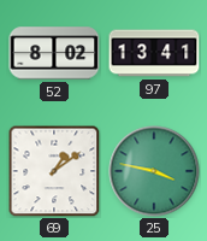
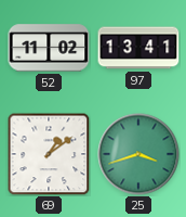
52: 8:02 -> 11:02 (49, 48)
25: 3:47 -> 3:42 (138, 154)
